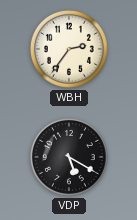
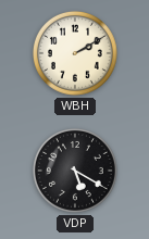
WBH: 2:36 -> 2:10 (75, 53)
